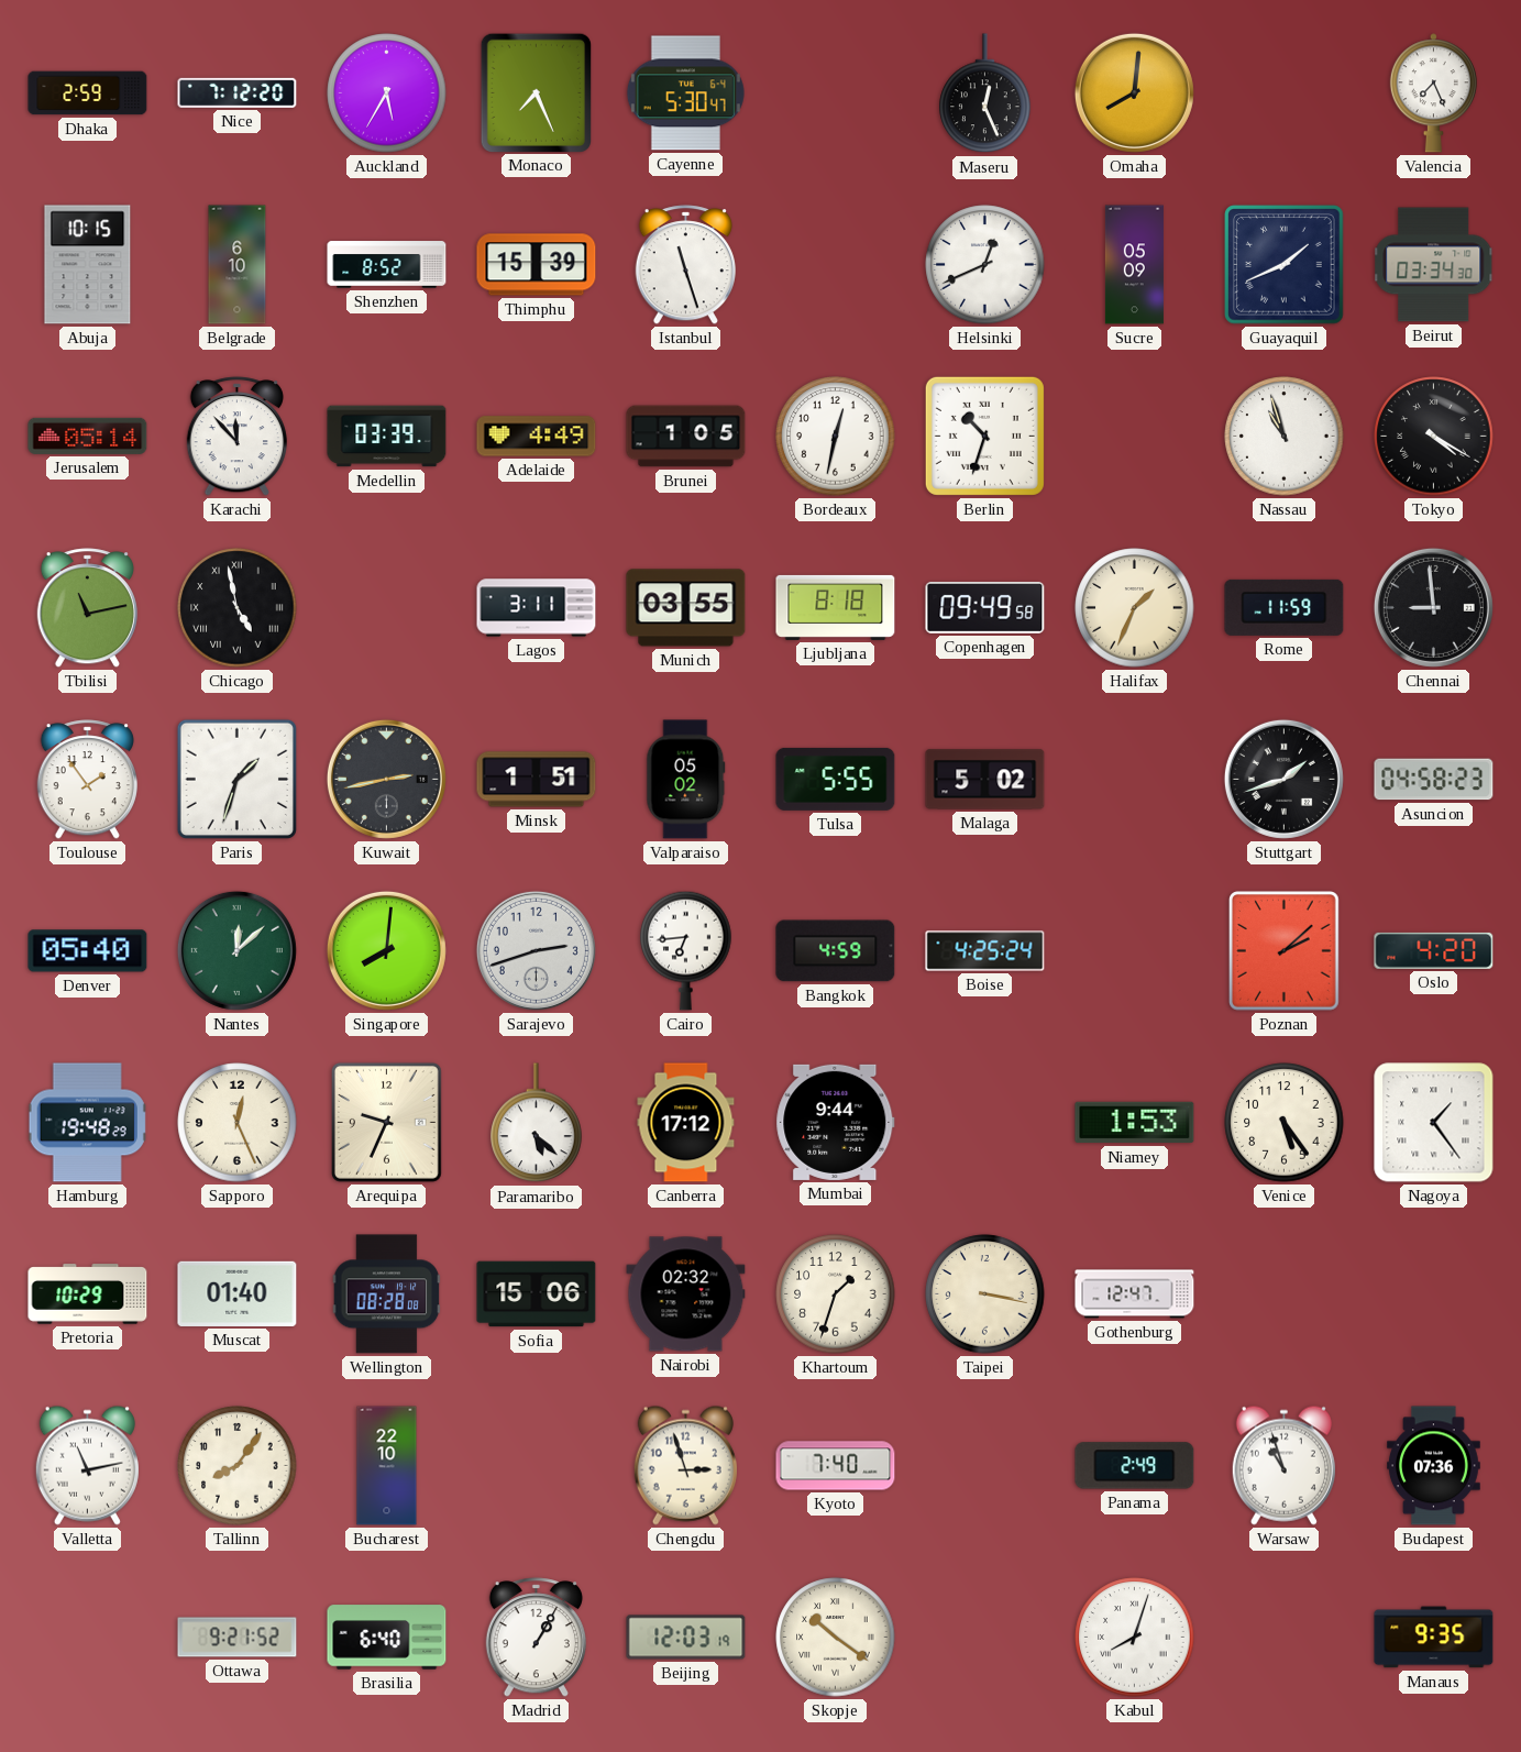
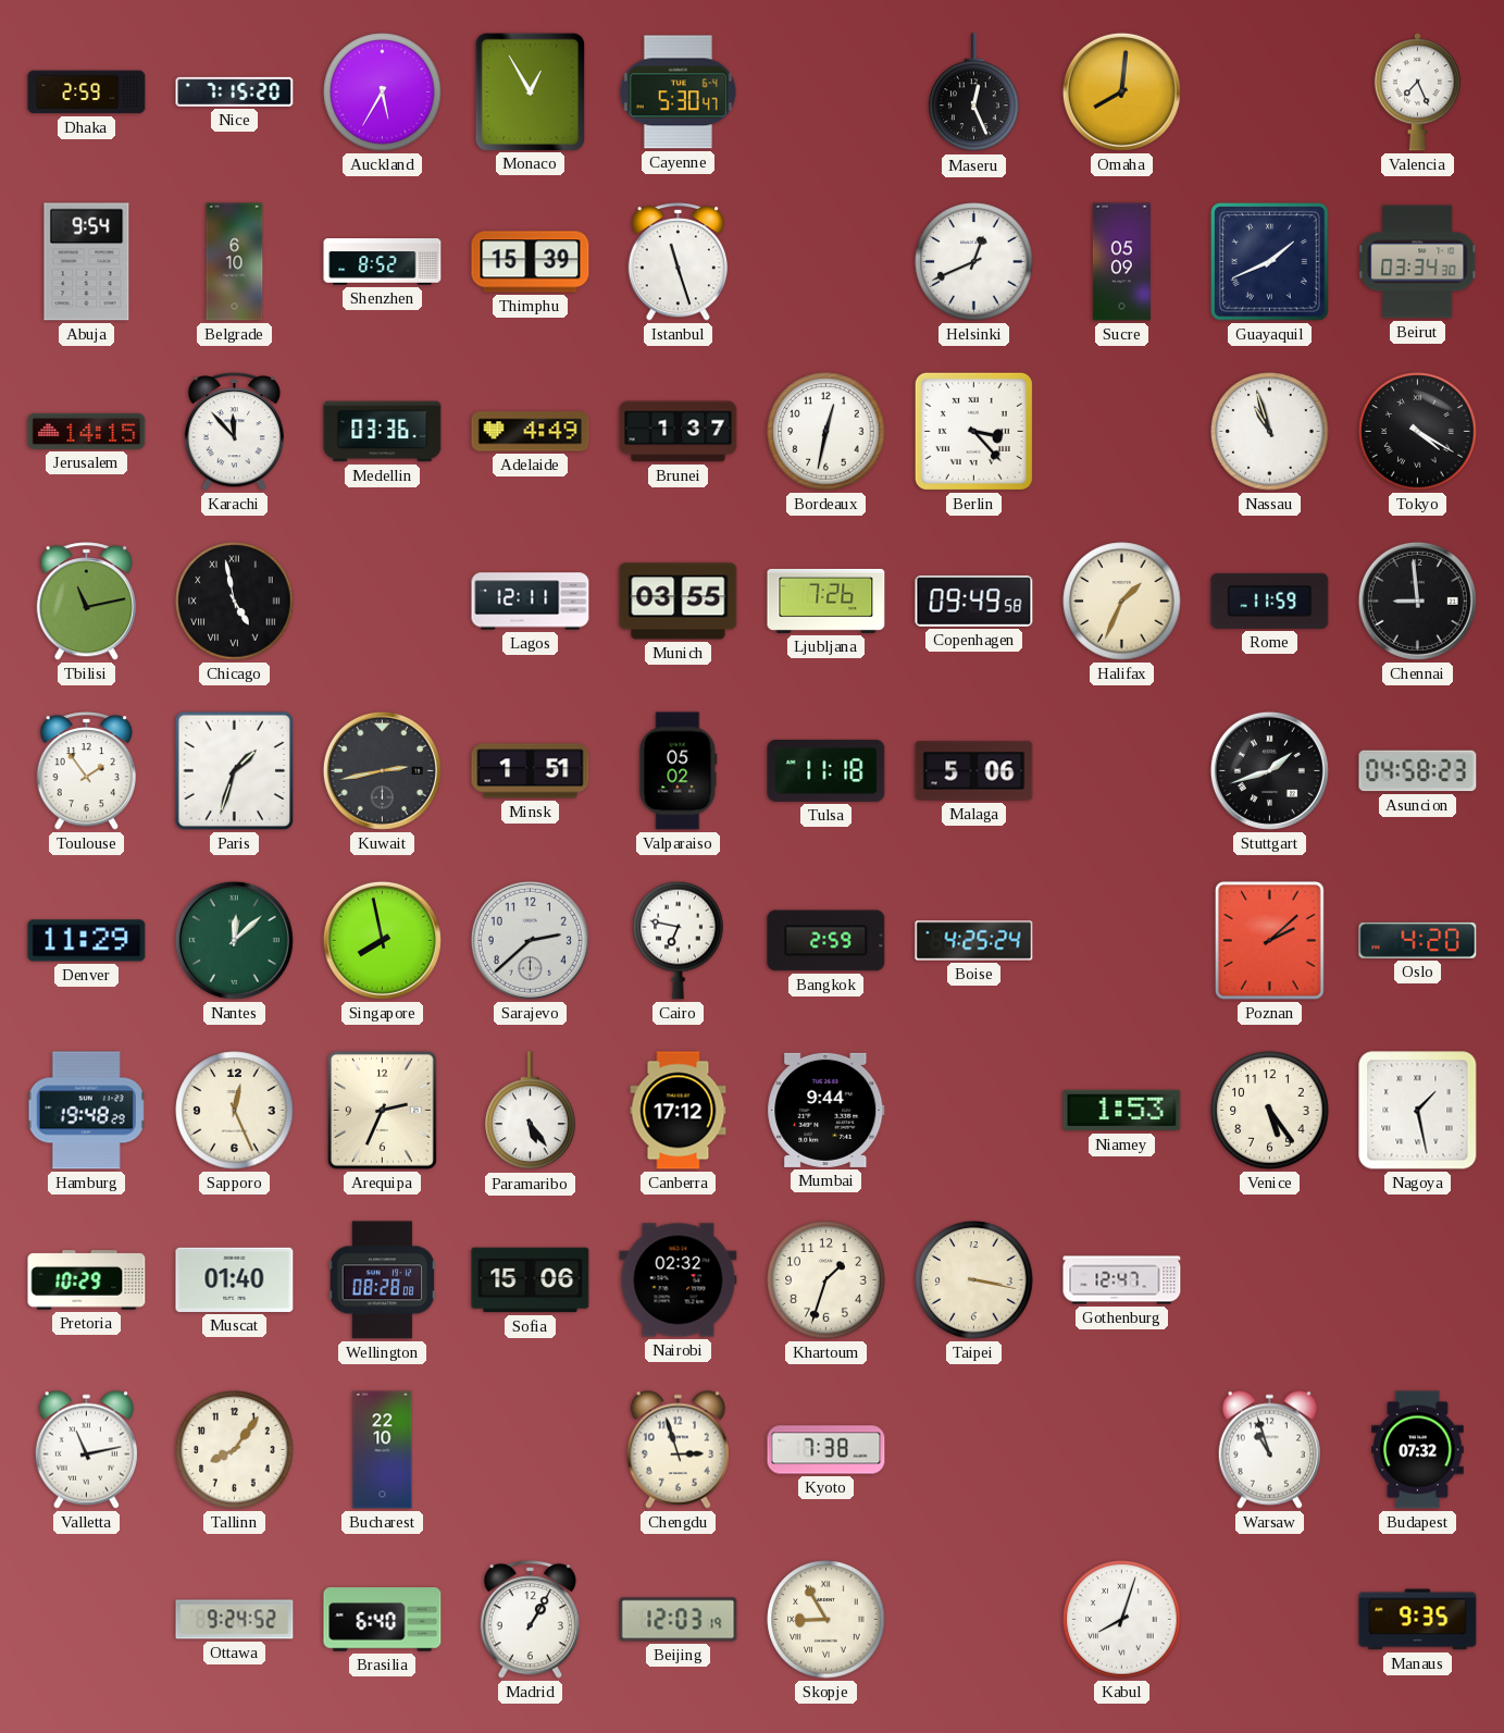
Nice: 7:12 -> 7:15 (235, 91)
Monaco: 7:26 -> 12:55 (530, 91)
Abuja: 10:15 -> 9:54 (87, 262)
Jerusalem: 05:14 -> 14:15 (87, 431)
Medellin: 03:39 -> 03:36 (383, 432)
Brunei: 1:05 -> 1:37 (679, 432)
Berlin: 10:33 -> 3:23 (973, 431)
Lagos: 3:11 -> 12:11 (531, 602)
Ljubljana: 8:18 -> 7:26 (826, 601)
Tulsa: 5:55 -> 11:18 (826, 770)
Malaga: 5:02 -> 5:06 (974, 771)
Denver: 05:40 -> 11:29 (87, 941)
Singapore: 8:01 -> 7:58 (382, 940)
Sarajevo: 2:42 -> 2:38 (530, 940)
Cairo: 6:44 -> 6:47 (679, 940)
Bangkok: 4:59 -> 2:59 (826, 941)
Arequipa: 9:34 -> 2:34 (383, 1111)
Paramaribo: 5:22 -> 5:24 (531, 1111)
Nagoya: 1:24 -> 1:28 (1418, 1111)
Kyoto: 7:40 -> 7:38 (826, 1450)
Panama: 2:49 -> none (1135, 1466)
Budapest: 07:36 -> 07:32 (1418, 1450)
Ottawa: 9:21 -> 9:24 (235, 1620)
Skopje: 10:21 -> 8:55 (826, 1620)
